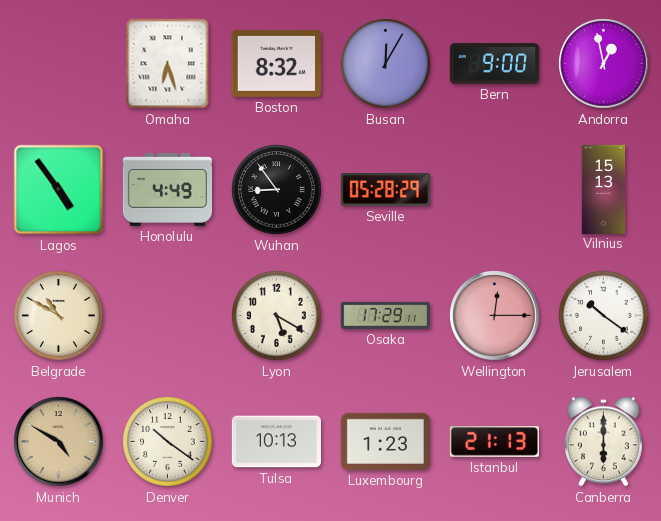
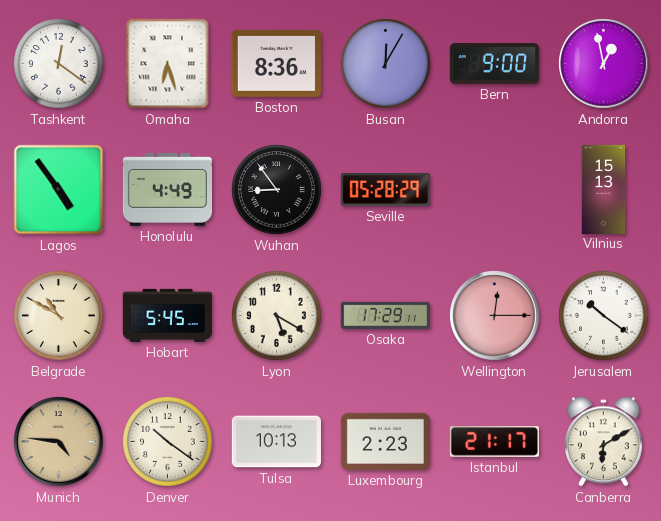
Tashkent: none -> 12:21 (59, 64)
Boston: 8:32 -> 8:36 (276, 63)
Hobart: none -> 5:45 (167, 315)
Munich: 4:50 -> 4:46 (59, 442)
Luxembourg: 1:23 -> 2:23 (385, 441)
Istanbul: 21:13 -> 21:17 (494, 442)
Canberra: 6:00 -> 6:10 (603, 442)
